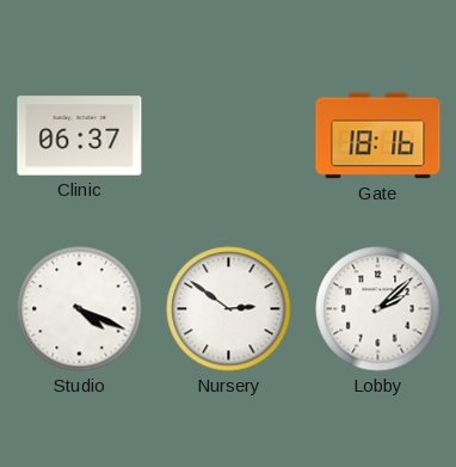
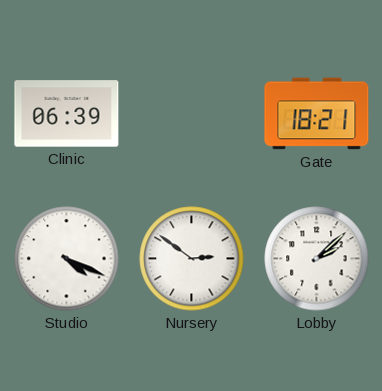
Clinic: 06:37 -> 06:39 (67, 114)
Gate: 18:16 -> 18:21 (317, 114)
